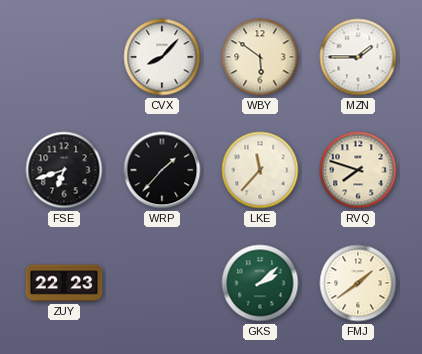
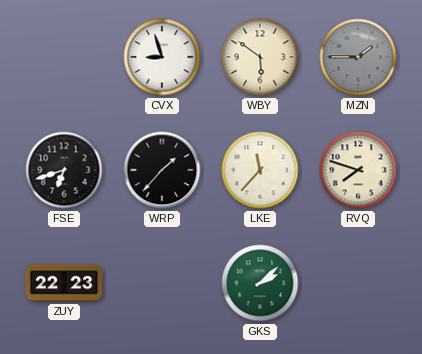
CVX: 8:07 -> 8:57 (162, 57)
MZN dial: white -> grey (358, 57)
FMJ: 1:39 -> none (358, 283)
